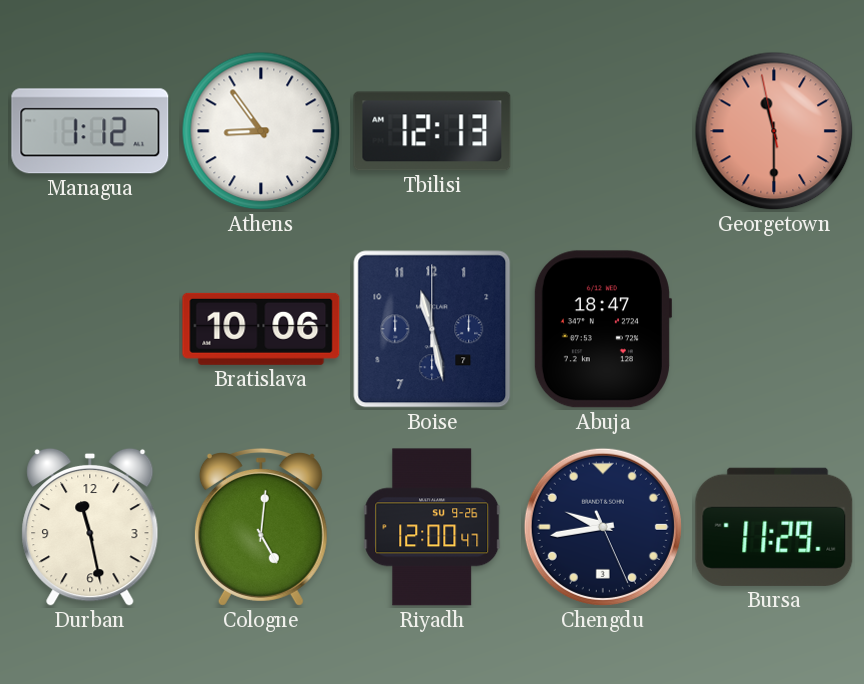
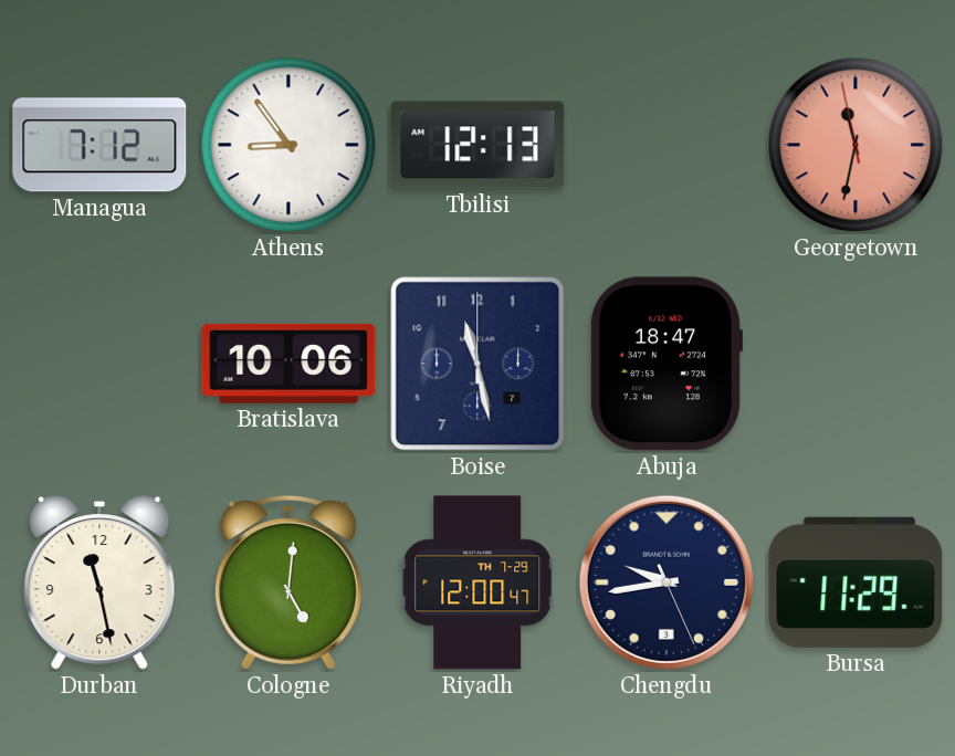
Managua: 1:12 -> 7:12 (99, 145)
Georgetown: 11:29 -> 11:31 (856, 145)
Riyadh date: SU 9-26 -> TH 7-29 (478, 582)
